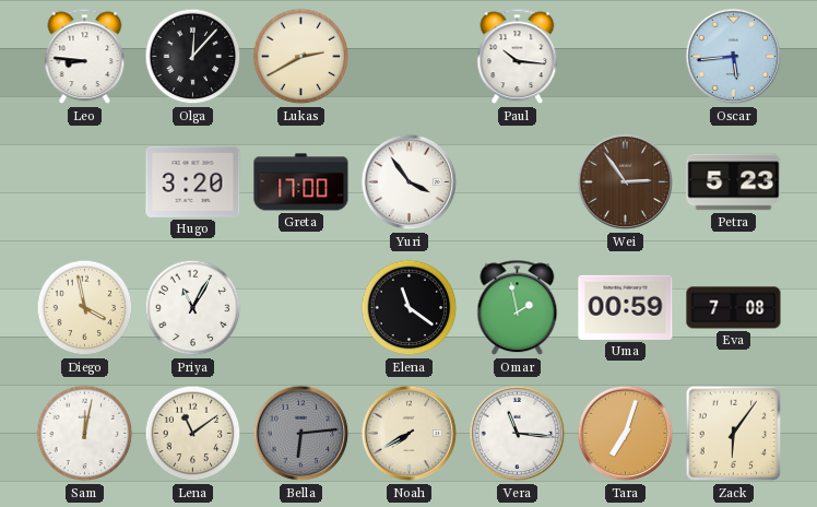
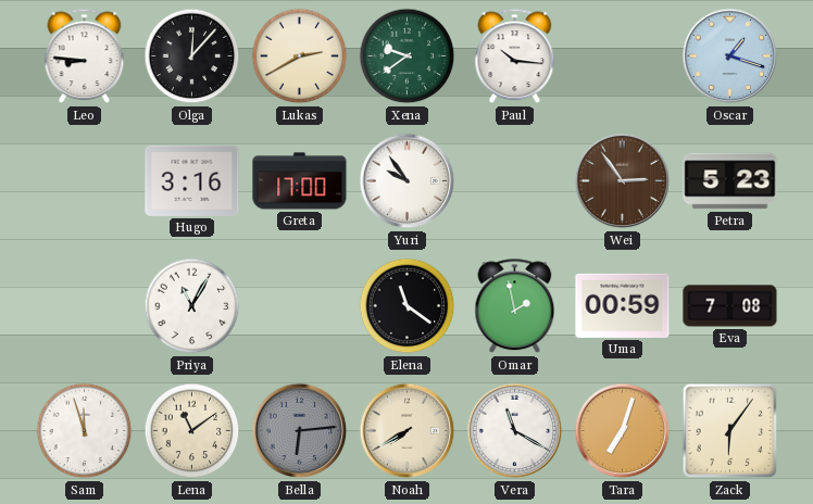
Xena: none -> 9:39 (408, 56)
Oscar: 5:44 -> 1:18 (730, 56)
Hugo: 3:20 -> 3:16 (192, 180)
Yuri: 3:54 -> 9:54 (408, 181)
Diego: 3:58 -> none (85, 308)
Sam: 12:02 -> 11:57 (85, 431)
Vera: 11:16 -> 11:20 (515, 431)
